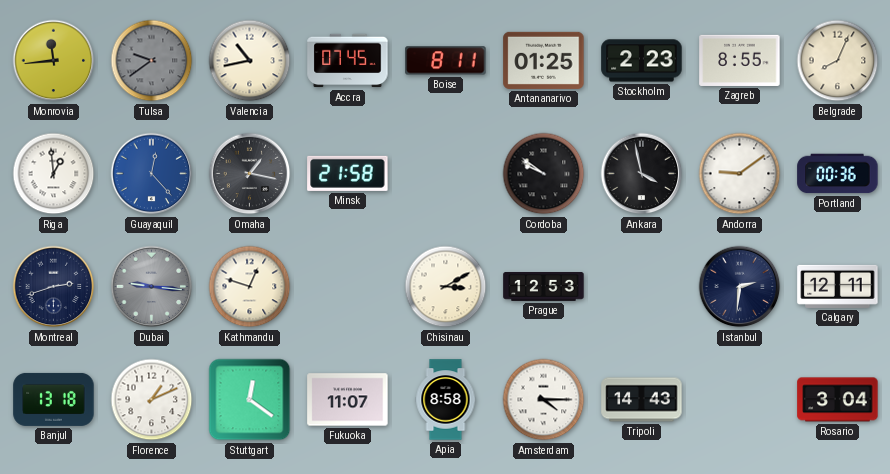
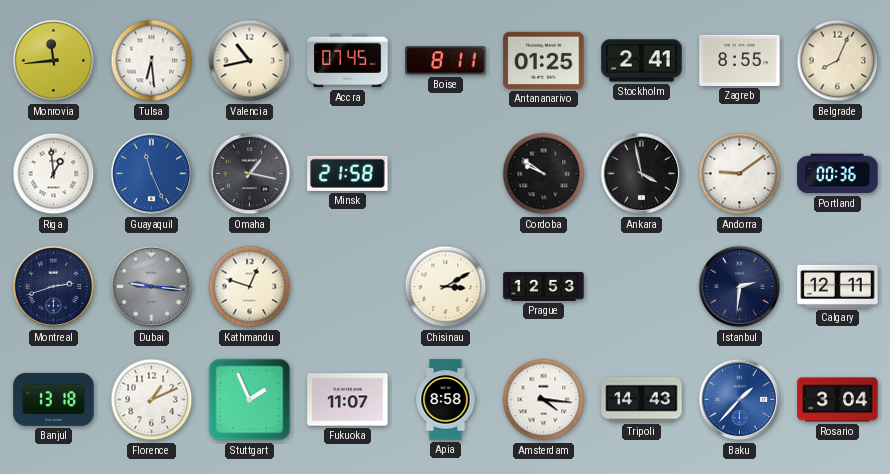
Tulsa: 9:39 -> 6:29 (152, 61)
Tulsa dial: grey -> white (152, 61)
Stockholm: 2:23 -> 2:41 (642, 61)
Guayaquil: 12:23 -> 11:26 (152, 174)
Stuttgart: 12:21 -> 1:56 (250, 400)
Amsterdam: 4:15 -> 4:16 (544, 400)
Baku: none -> 1:37 (740, 400)
